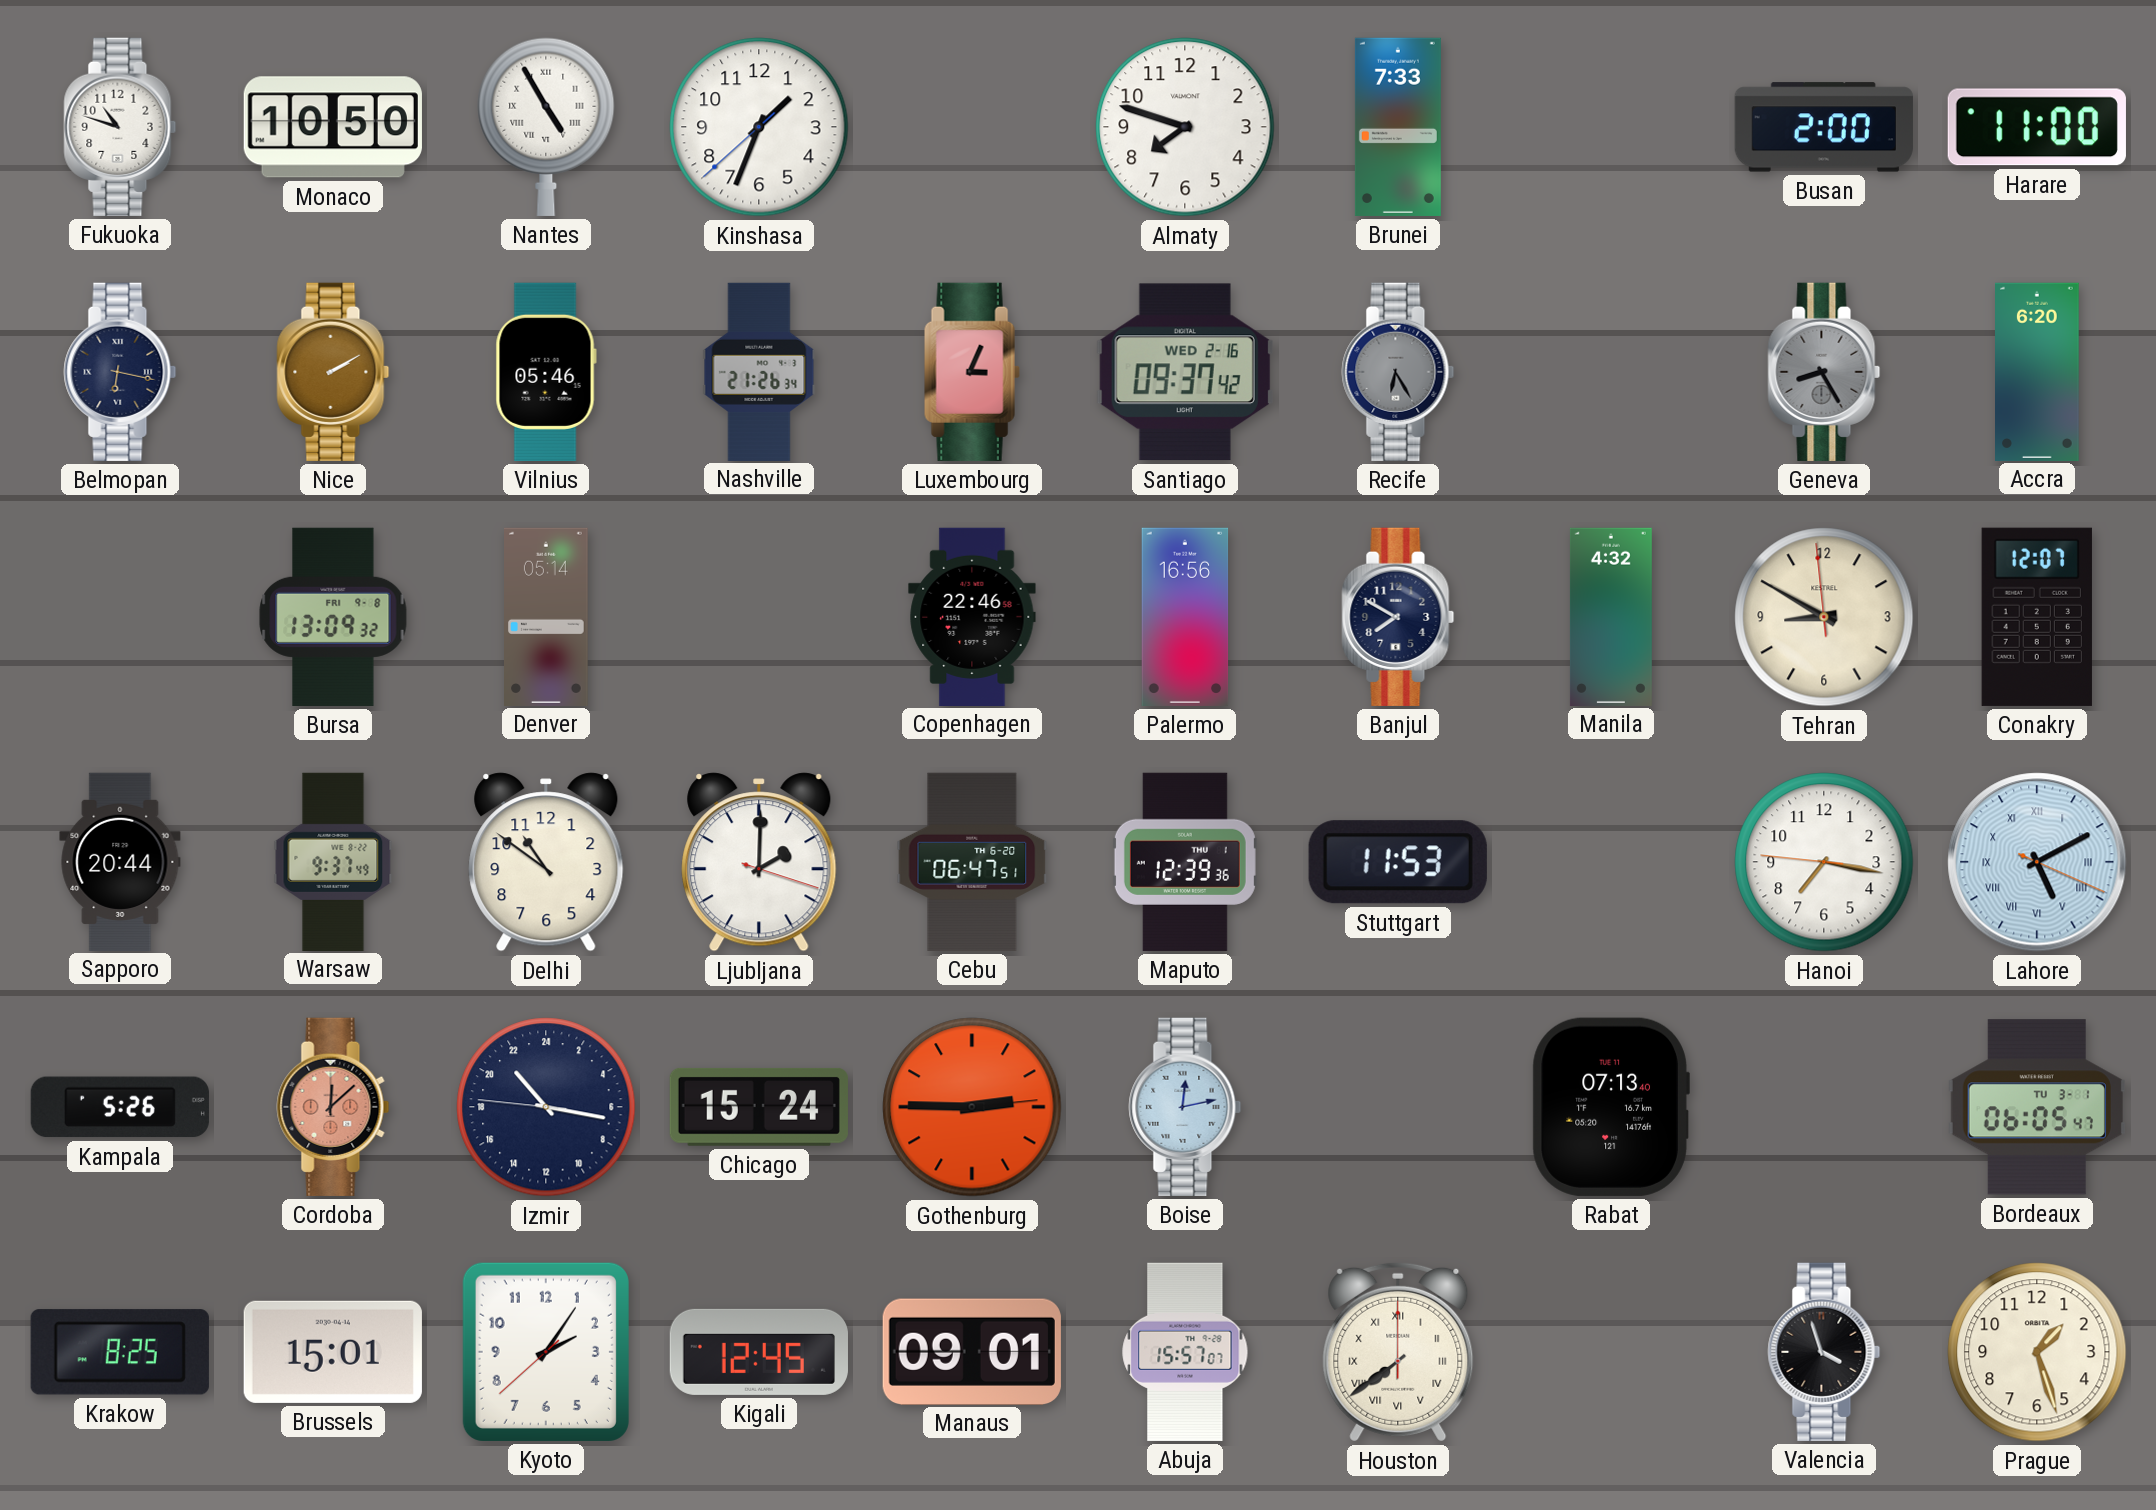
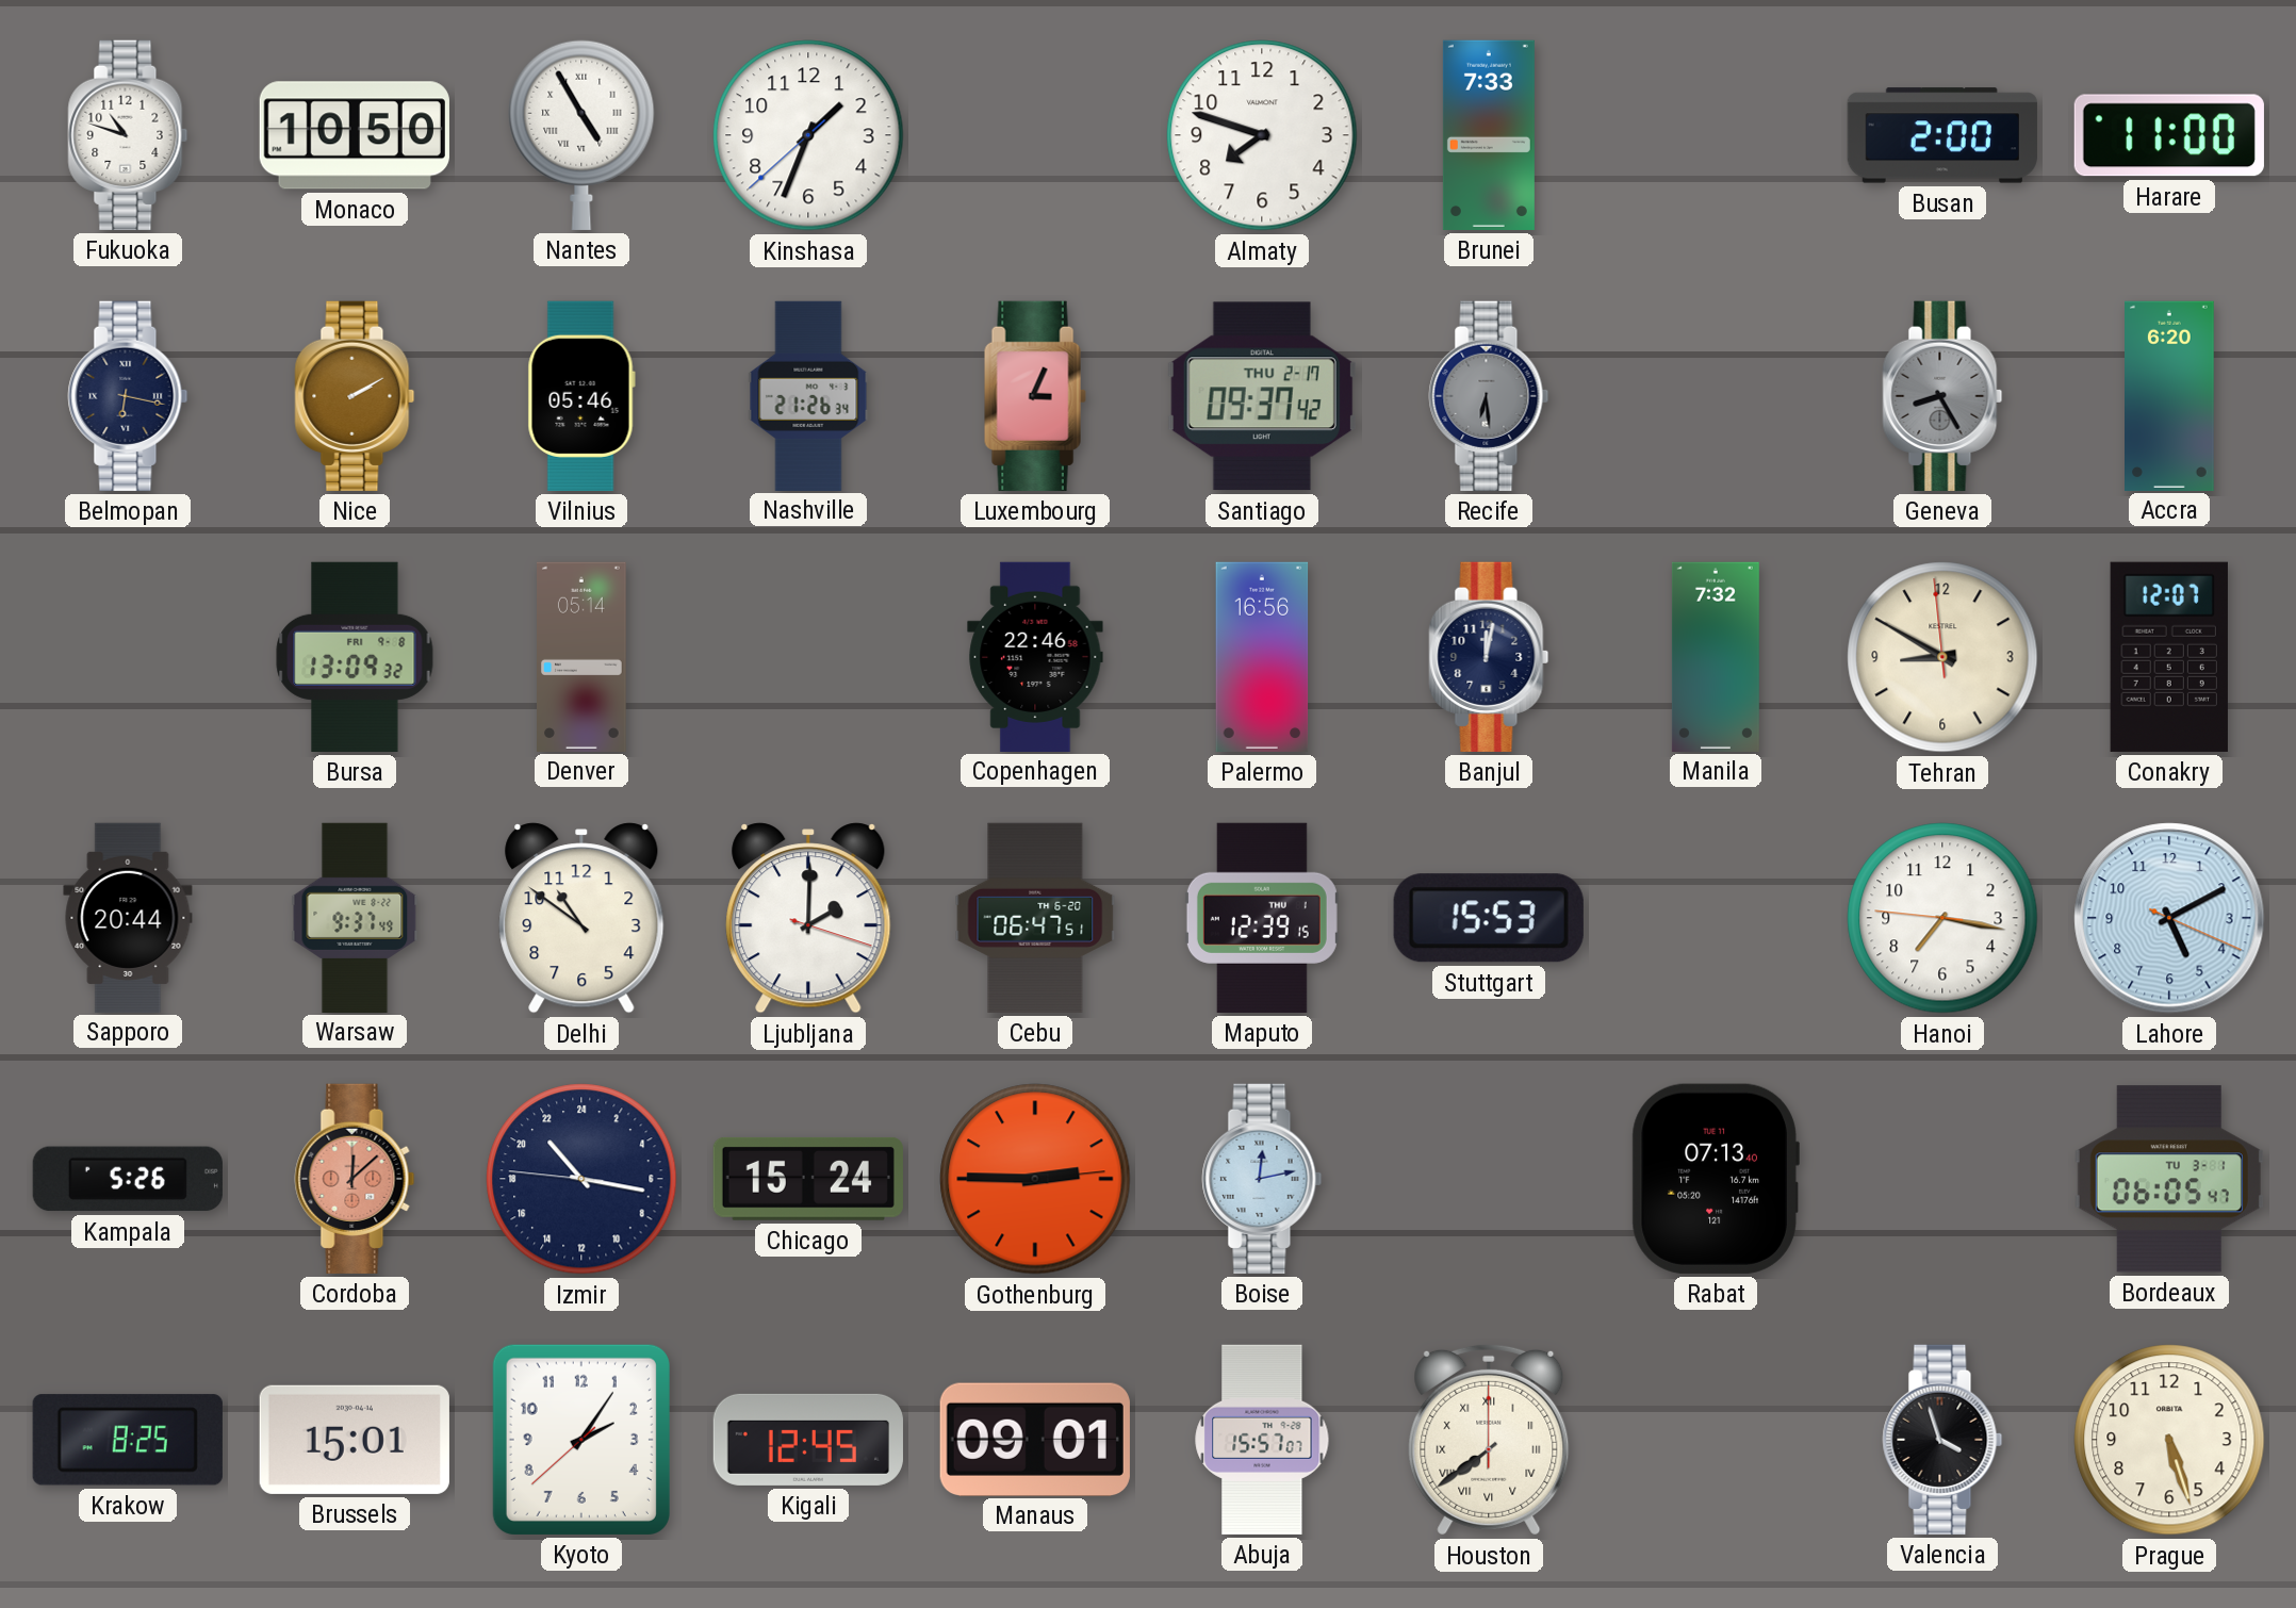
Santiago date: WED 2-16 -> THU 2-17 (1262, 396)
Recife: 6:25 -> 6:29 (1489, 396)
Banjul: 7:50 -> 12:02 (1489, 657)
Manila: 4:32 -> 7:32 (1716, 656)
Maputo: 12:39:36 -> 12:39:15 (1262, 918)
Stuttgart: 11:53 -> 15:53 (1489, 918)
Lahore numerals: Roman -> Arabic (2169, 918)
Prague: 1:27 -> 5:27 (2169, 1440)
